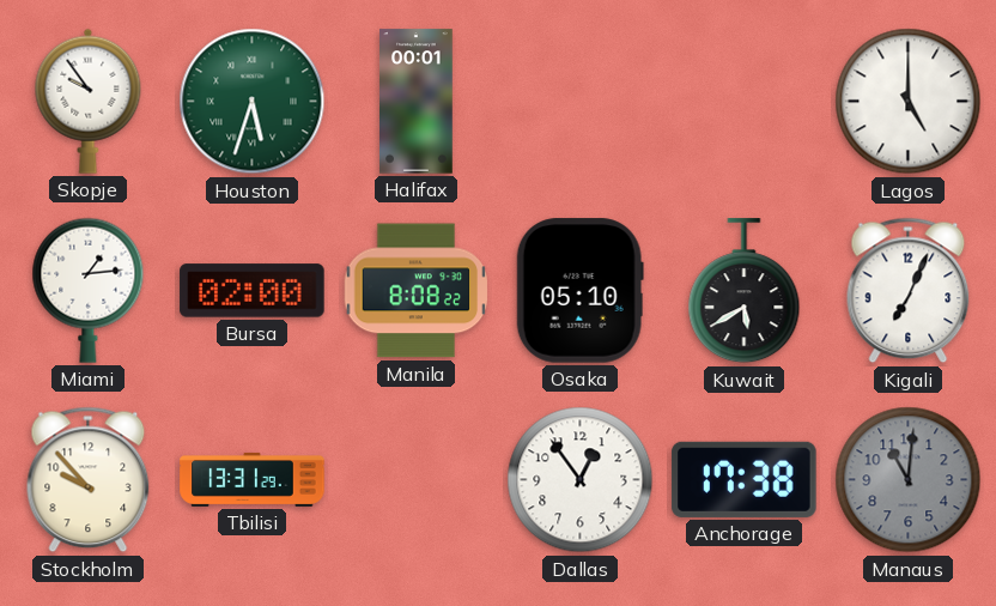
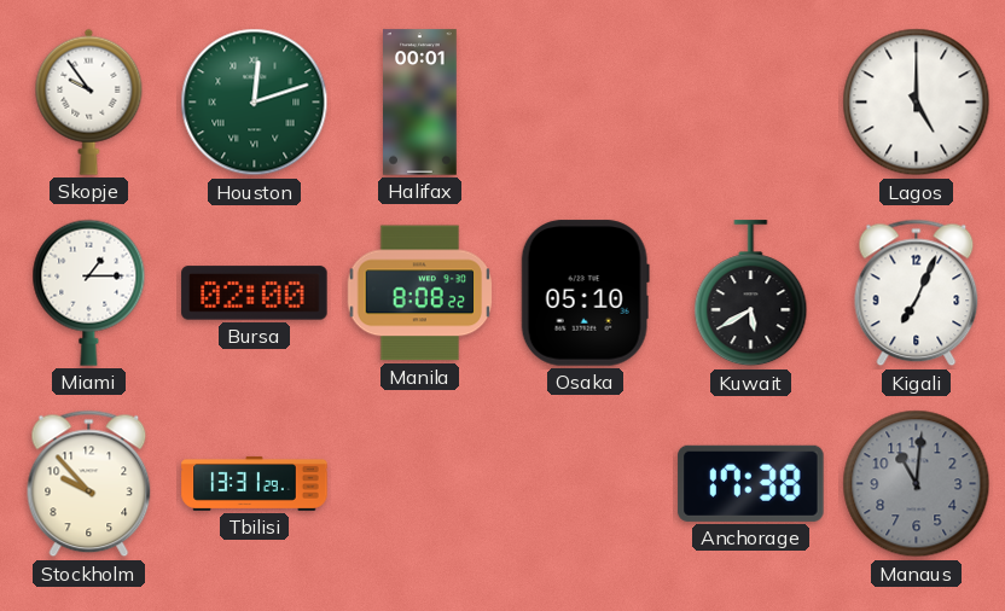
Houston: 5:33 -> 12:12 (255, 103)
Miami: 1:14 -> 1:15 (89, 292)
Dallas: 12:54 -> none (581, 480)
